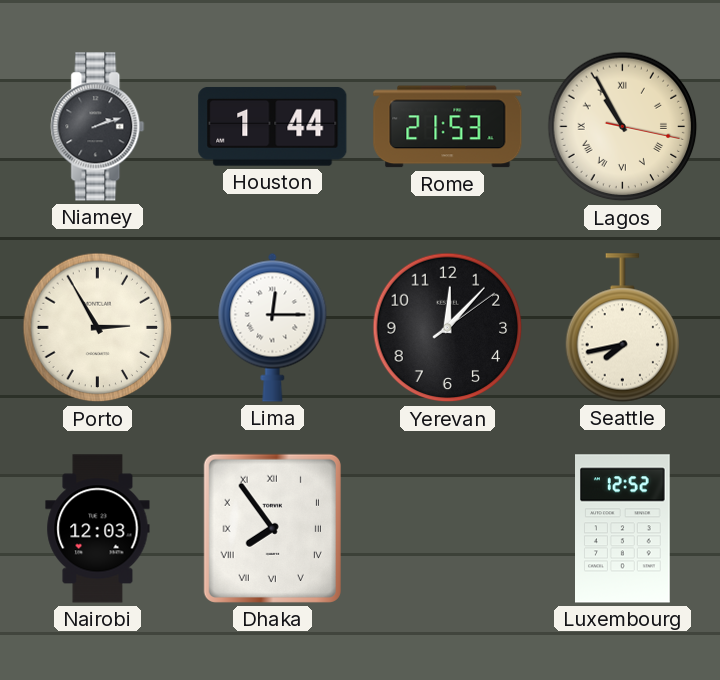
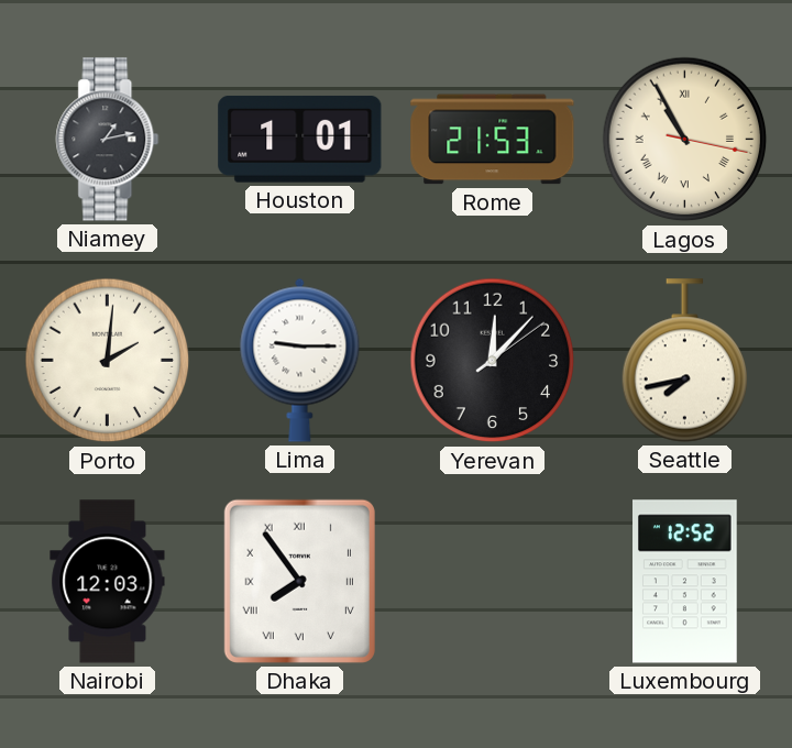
Niamey: 2:12 -> 1:13 (108, 140)
Houston: 1:44 -> 1:01 (300, 139)
Porto: 2:55 -> 2:01 (108, 361)
Lima: 12:15 -> 9:15 (300, 360)
